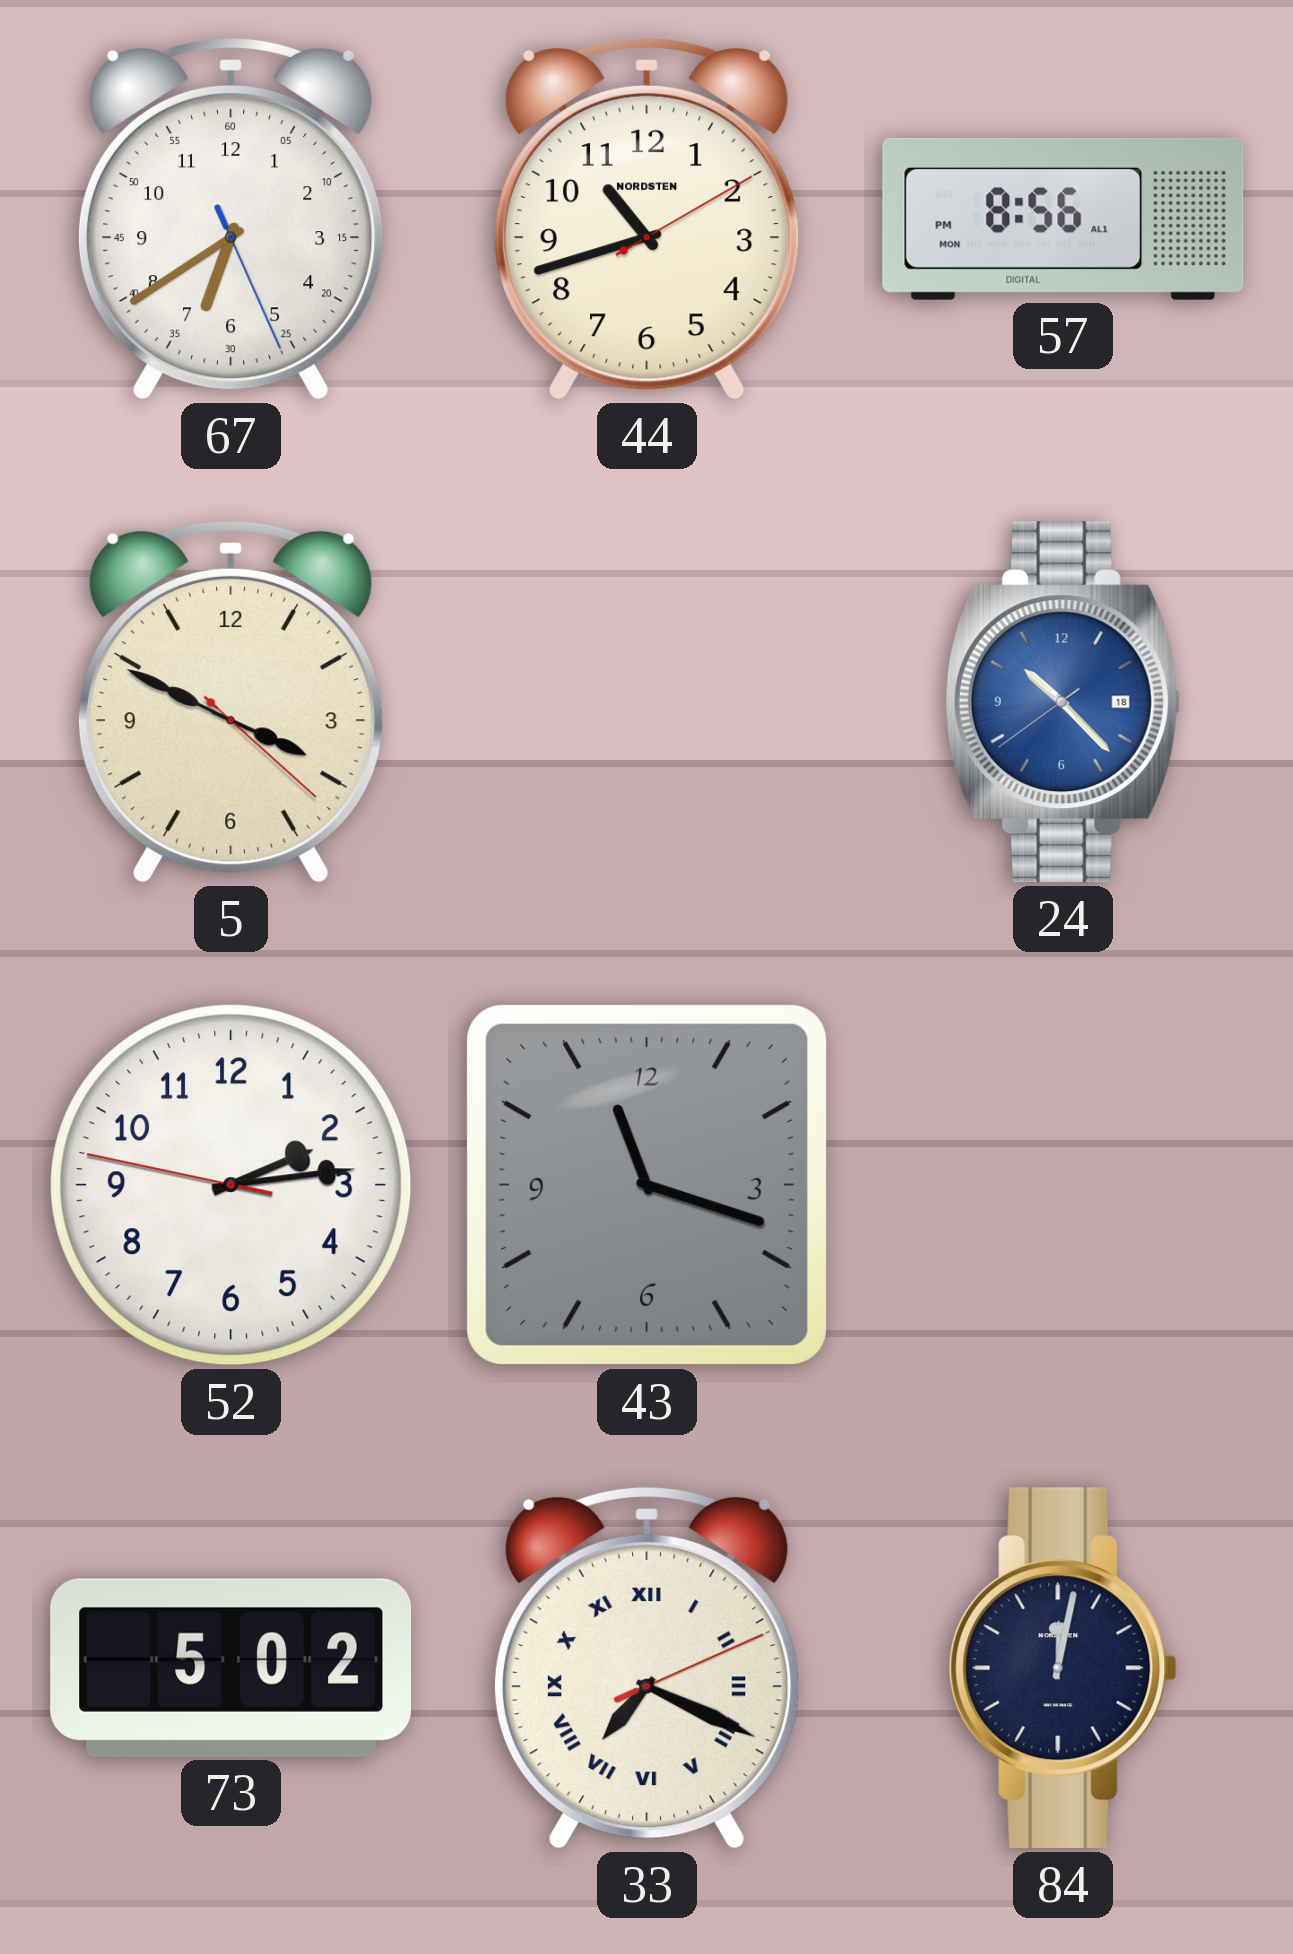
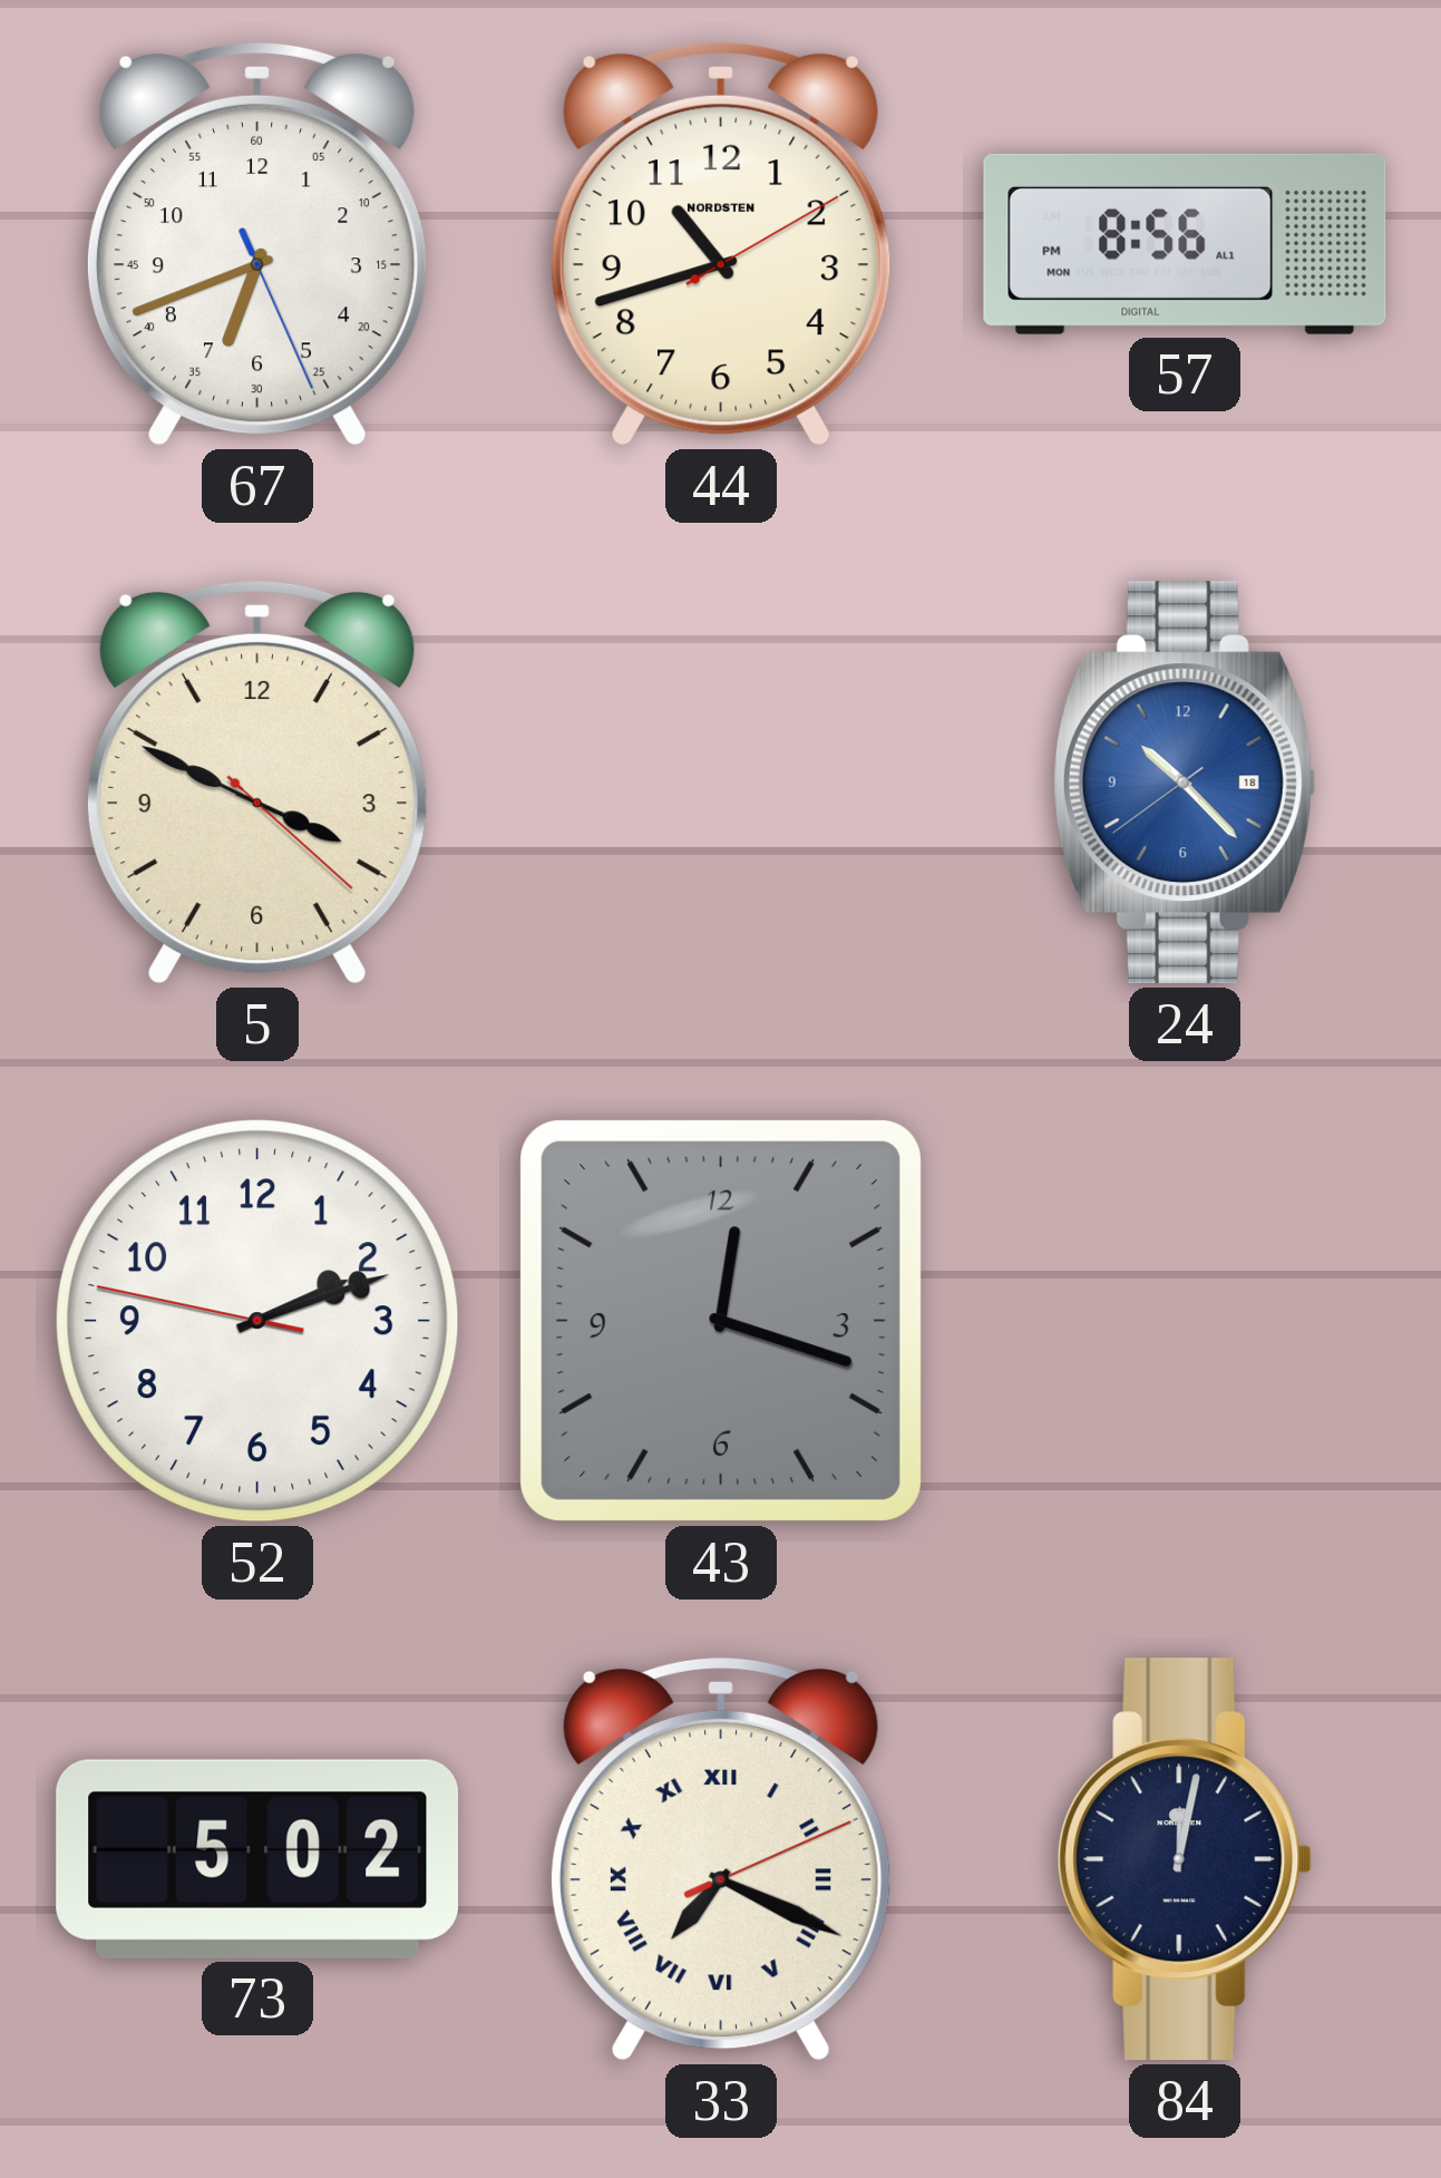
67: 6:39 -> 6:41 (257, 244)
52: 2:13 -> 2:11 (259, 1322)
43: 11:18 -> 12:18 (721, 1321)
